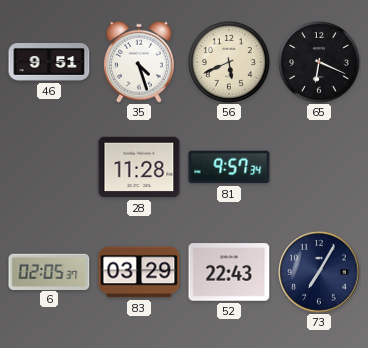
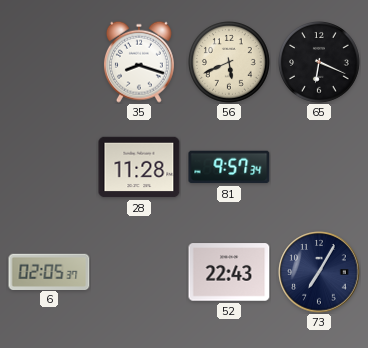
46: 9:51 -> none (49, 63)
35: 4:27 -> 8:18 (139, 62)
83: 03:29 -> none (139, 272)
